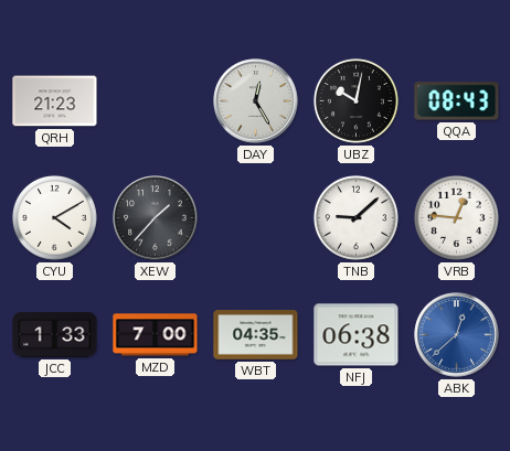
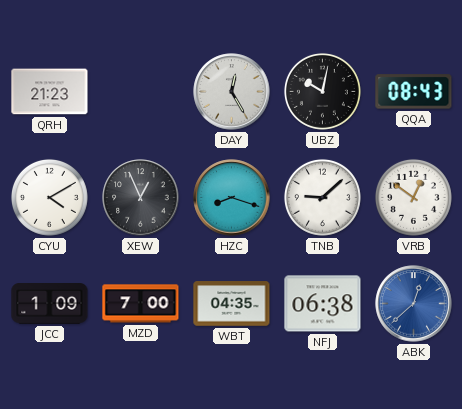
XEW: 1:37 -> 12:56 (141, 198)
HZC: none -> 8:18 (232, 198)
VRB: 12:46 -> 12:51 (413, 197)
JCC: 1:33 -> 1:09 (50, 304)
